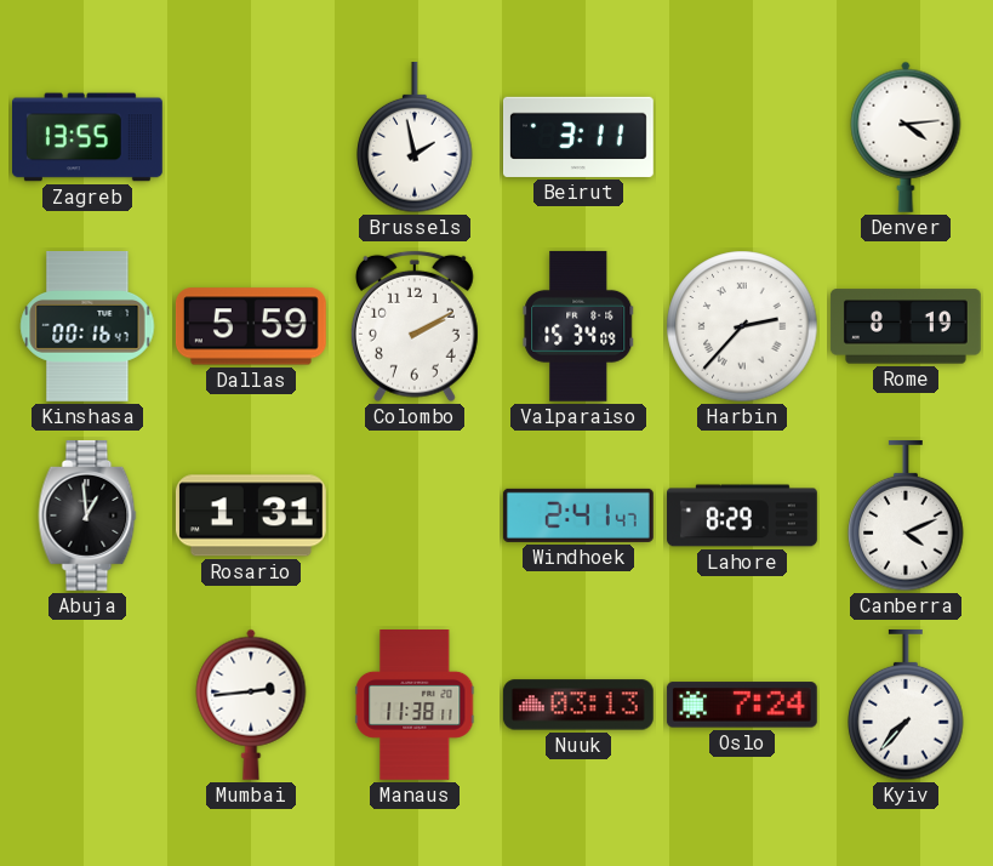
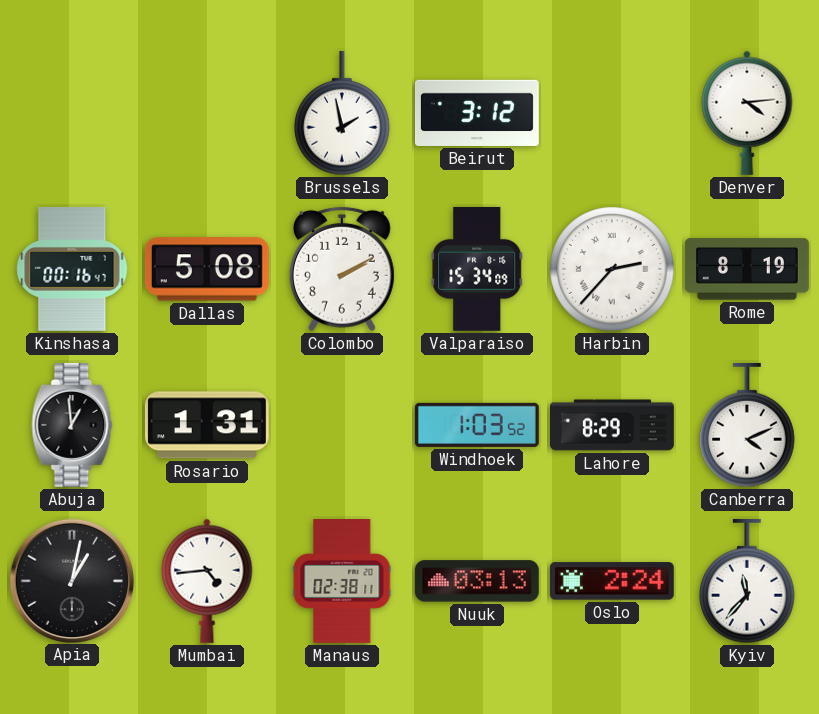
Zagreb: 13:55 -> none (89, 137)
Beirut: 3:11 -> 3:12 (477, 113)
Dallas: 5:59 -> 5:08 (207, 269)
Windhoek: 2:41 -> 1:03 (477, 425)
Apia: none -> 1:02 (71, 580)
Mumbai: 2:44 -> 4:44 (207, 581)
Manaus: 11:38 -> 02:38 (342, 582)
Oslo: 7:24 -> 2:24 (612, 581)
Kyiv: 7:37 -> 11:37 (747, 581)
